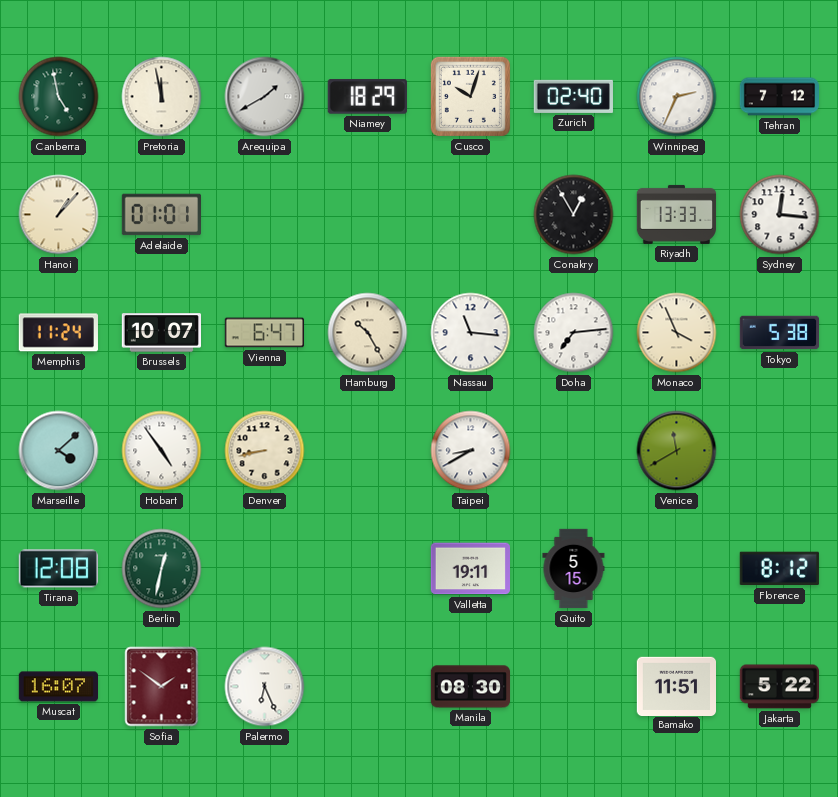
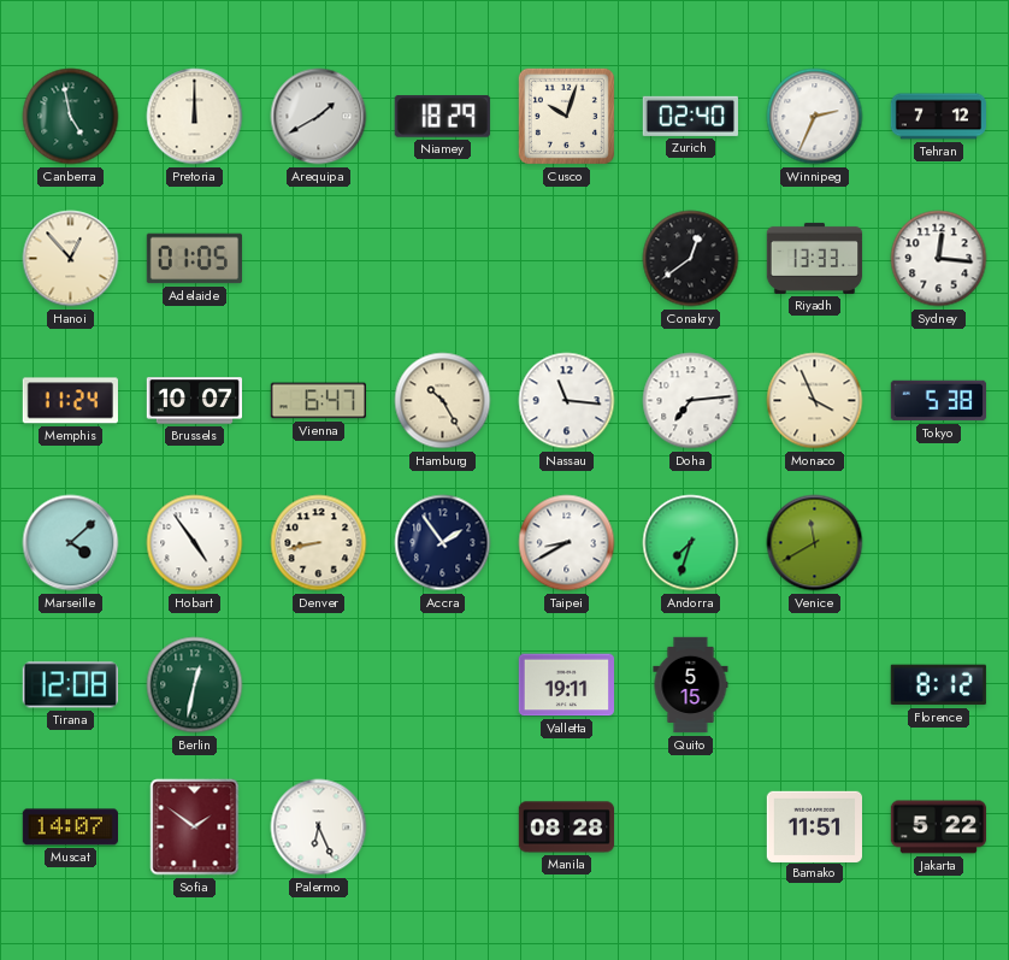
Pretoria: 11:58 -> 12:00 (195, 117)
Hanoi: 1:07 -> 12:53 (71, 259)
Adelaide: 01:01 -> 01:05 (194, 259)
Conakry: 12:55 -> 12:39 (691, 259)
Accra: none -> 1:54 (443, 543)
Andorra: none -> 7:33 (691, 543)
Muscat: 16:07 -> 14:07 (70, 828)
Manila: 08:30 -> 08:28 (566, 828)
